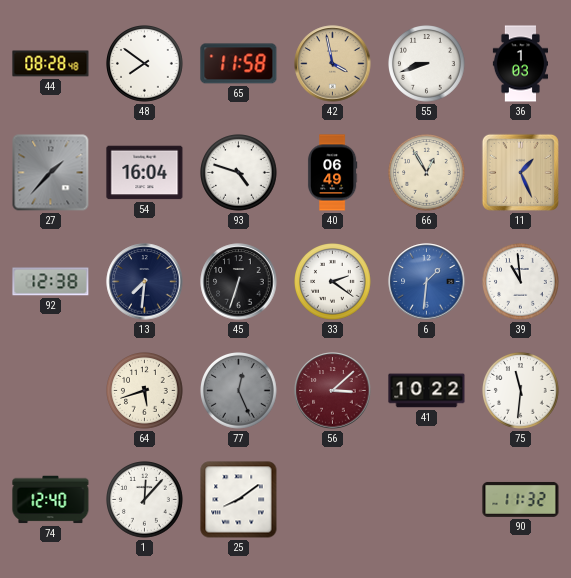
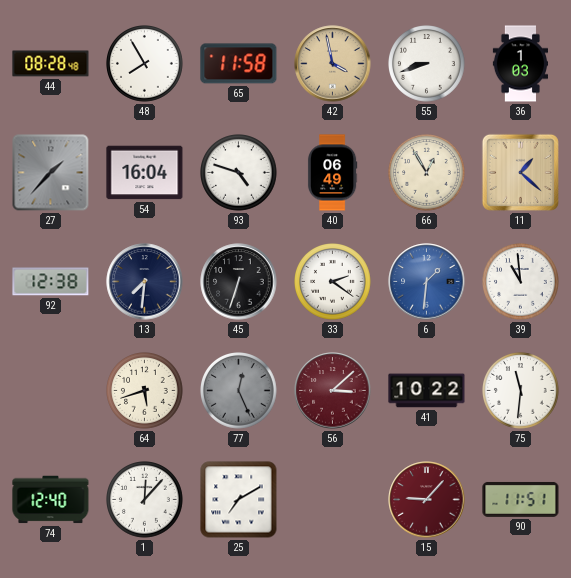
48: 7:51 -> 7:55 (145, 64)
11: 1:26 -> 1:22 (520, 172)
25: 8:09 -> 7:10 (239, 500)
15: none -> 9:07 (427, 500)
90: 11:32 -> 11:51 (521, 499)
